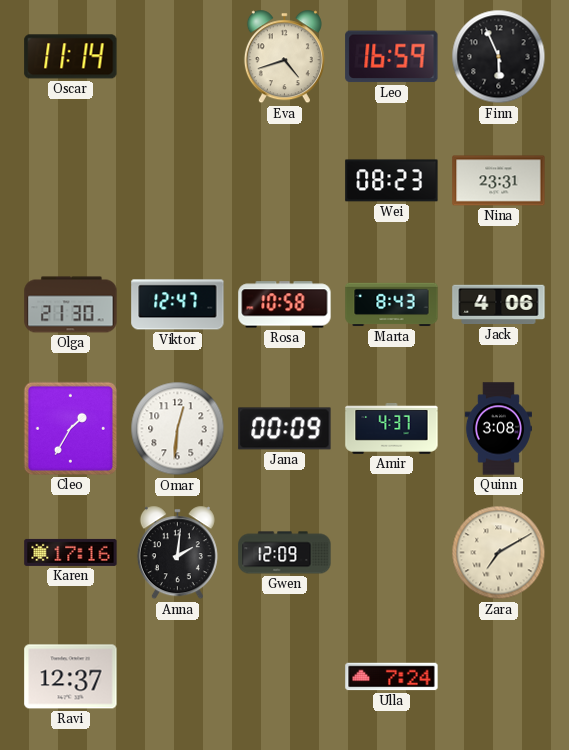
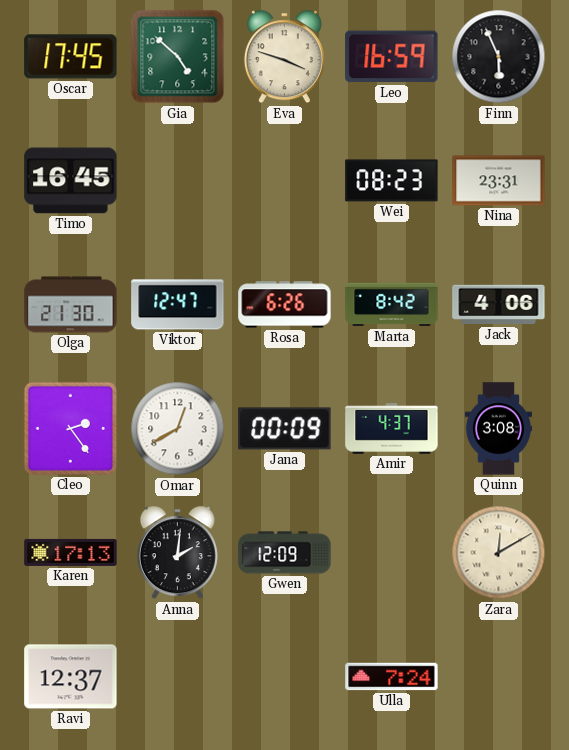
Oscar: 11:14 -> 17:45 (71, 57)
Gia: none -> 4:52 (178, 57)
Eva: 4:42 -> 3:48 (284, 57)
Timo: none -> 16:45 (71, 181)
Rosa: 10:58 -> 6:26 (285, 305)
Marta: 8:43 -> 8:42 (392, 305)
Cleo: 1:35 -> 2:24 (70, 428)
Omar: 12:31 -> 12:40 (178, 429)
Karen: 17:16 -> 17:13 (71, 552)
Zara: 7:10 -> 12:10 (499, 553)
